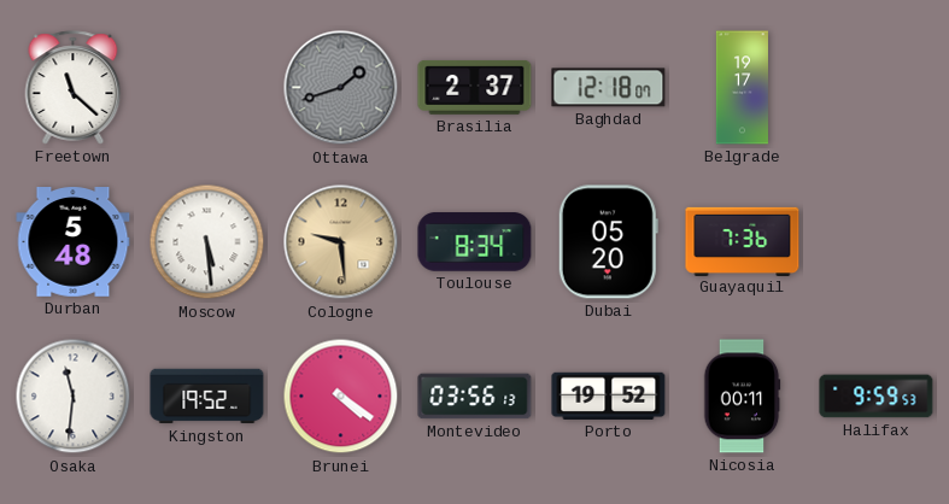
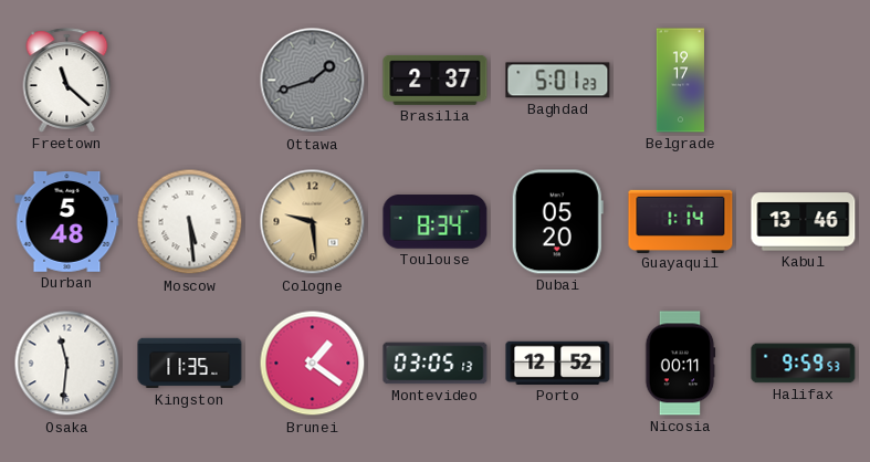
Baghdad: 12:18 -> 5:01 (558, 81)
Guayaquil: 7:36 -> 1:14 (681, 221)
Kabul: none -> 13:46 (804, 222)
Kingston: 19:52 -> 11:35 (190, 364)
Brunei: 4:21 -> 1:21 (313, 364)
Montevideo: 03:56 -> 03:05 (436, 364)
Porto: 19:52 -> 12:52 (558, 363)
